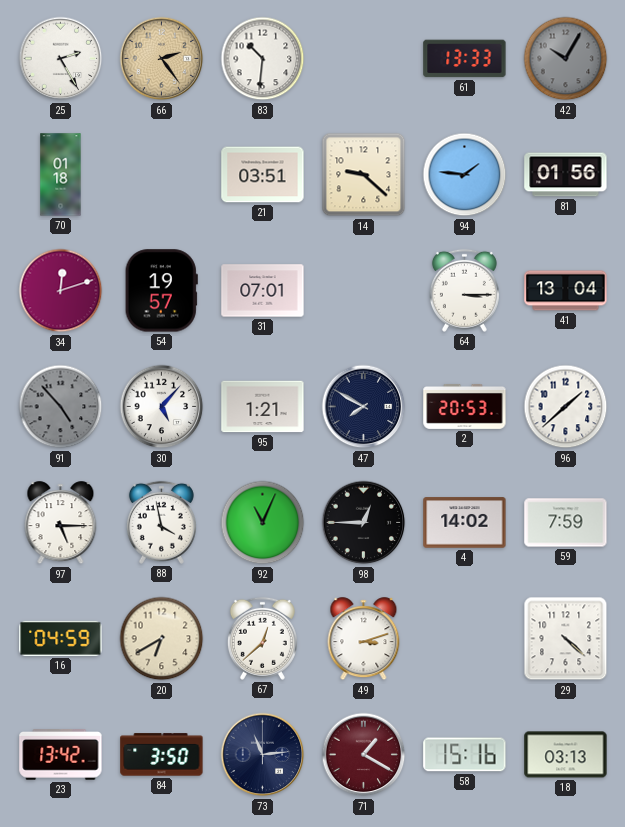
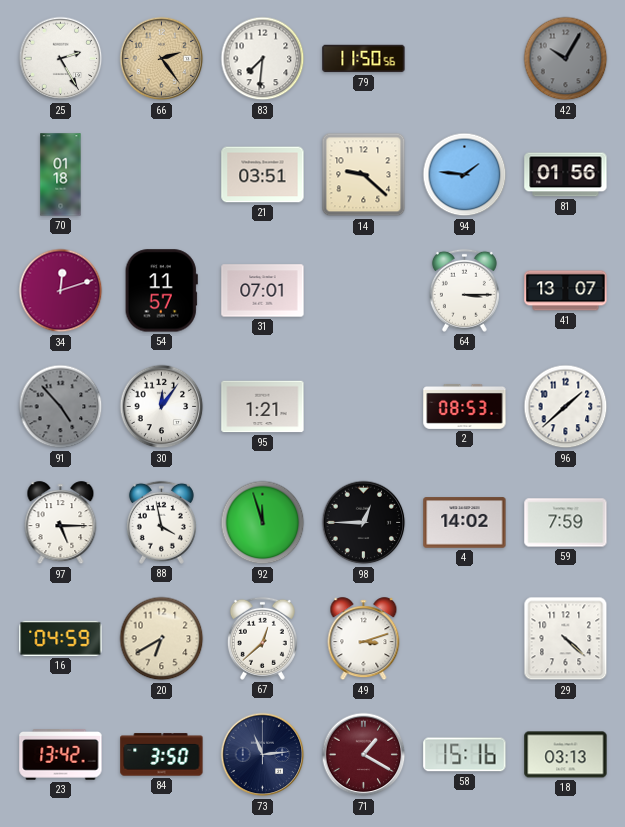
83: 10:31 -> 7:31 (263, 59)
79: none -> 11:50 (364, 59)
61: 13:33 -> none (465, 59)
54: 19:57 -> 11:57 (161, 291)
41: 13:04 -> 13:07 (566, 291)
30: 5:07 -> 12:06 (162, 407)
47: 7:50 -> none (364, 407)
2: 20:53 -> 08:53 (465, 406)
92: 11:04 -> 11:57 (263, 523)
